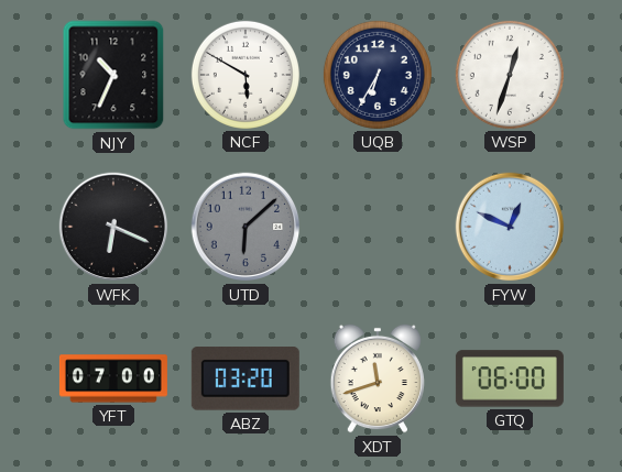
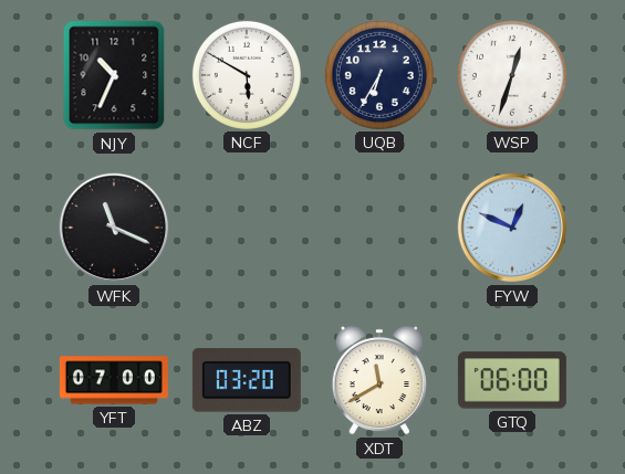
WFK: 6:19 -> 11:19 (114, 228)
UTD: 6:08 -> none (245, 227)
XDT: 11:42 -> 11:40 (379, 380)
